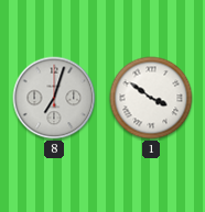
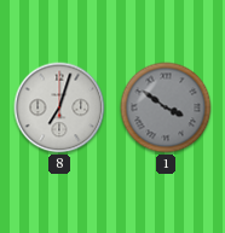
1 dial: white -> grey (166, 107)
